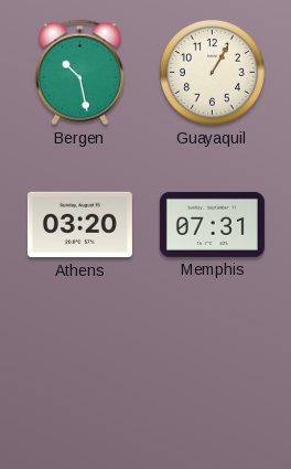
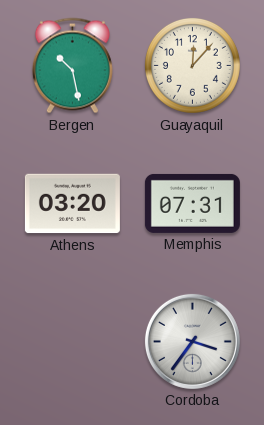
Guayaquil: 1:05 -> 12:07 (192, 65)
Cordoba: none -> 3:36 (192, 341)
